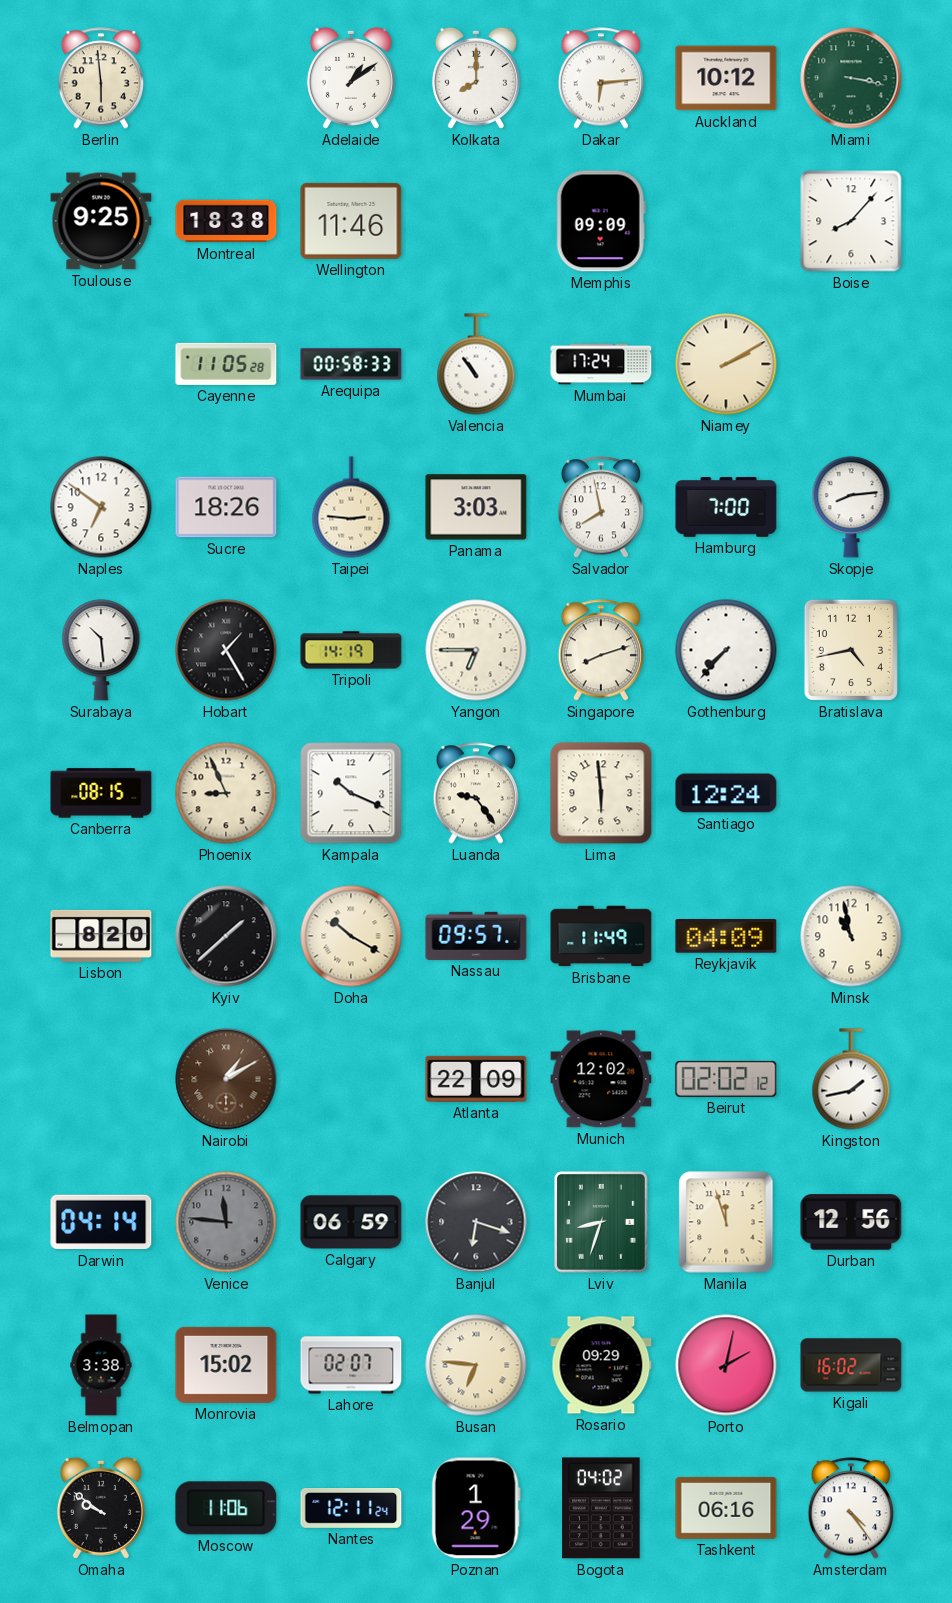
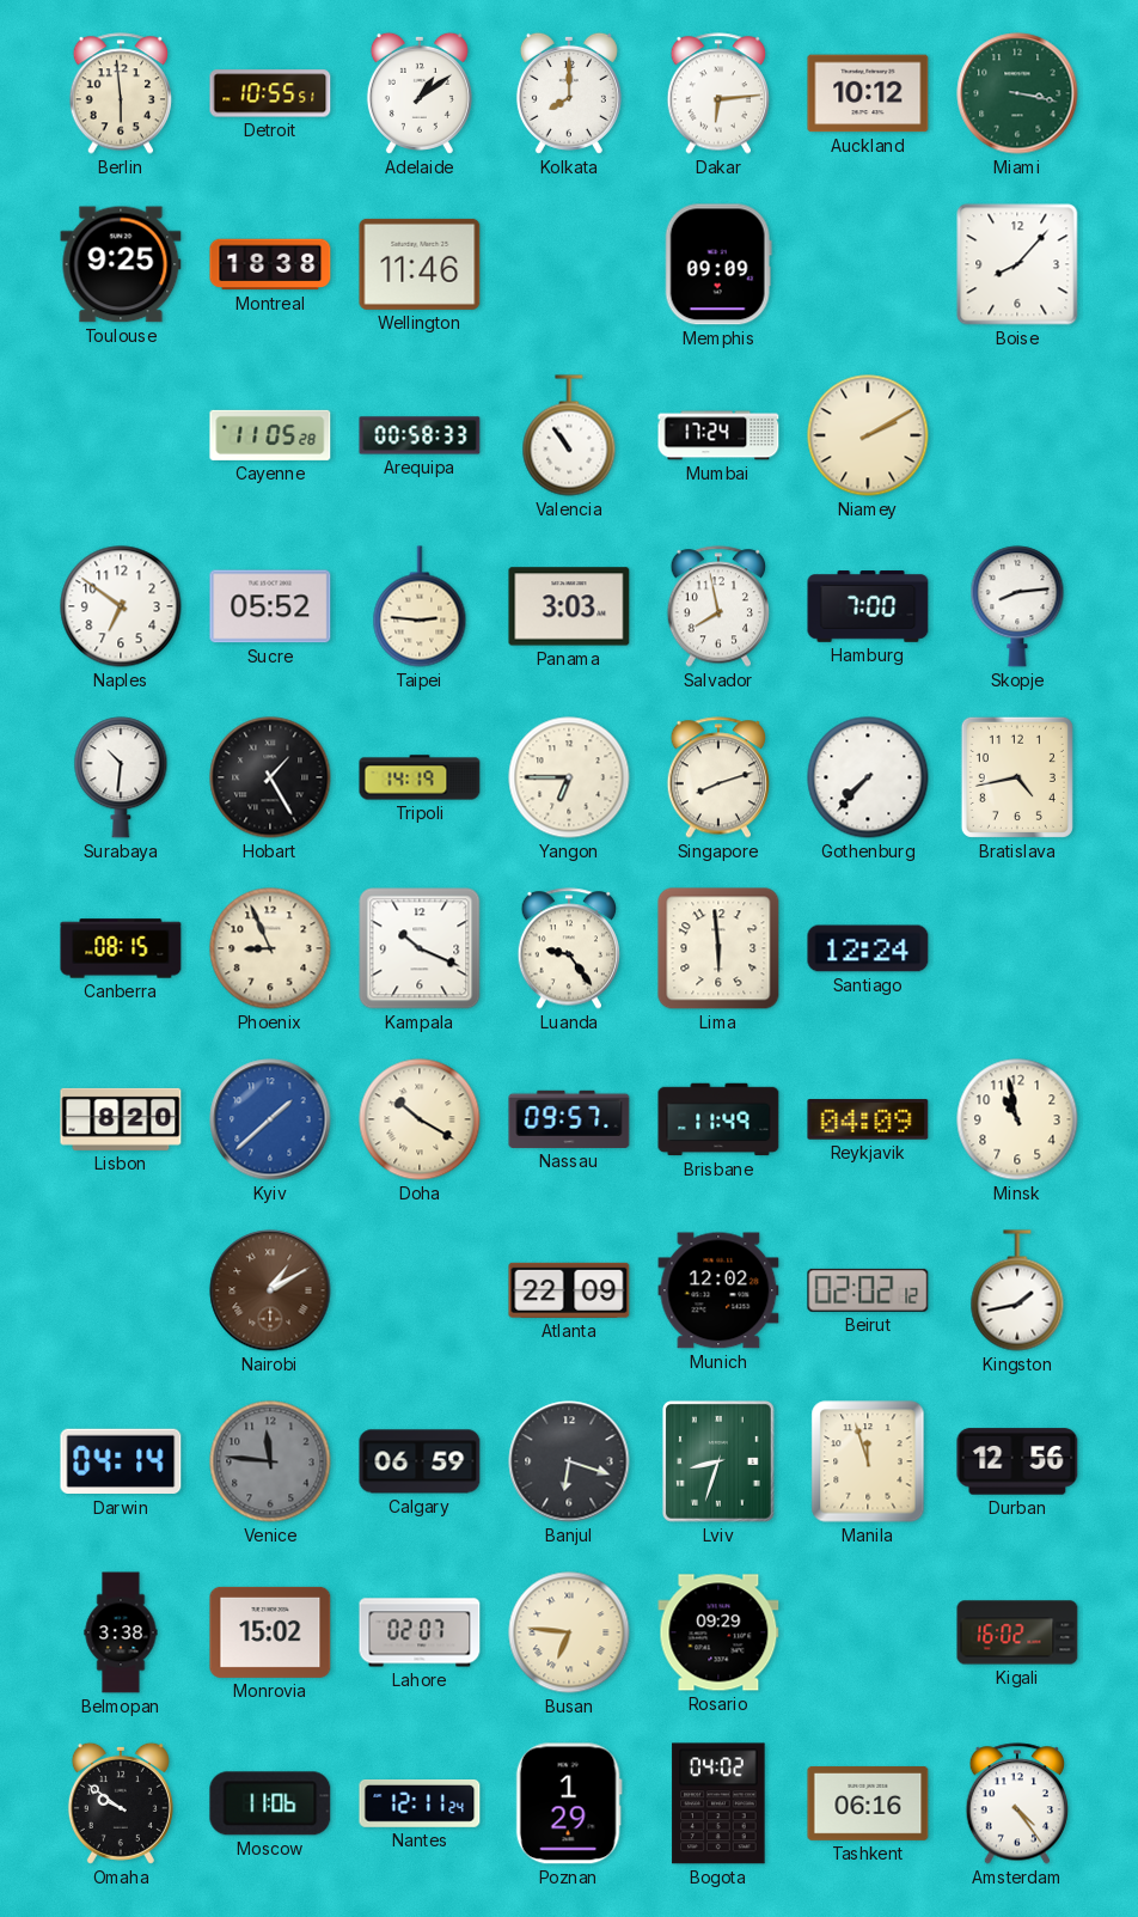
Detroit: none -> 10:55 (270, 93)
Sucre: 18:26 -> 05:52 (270, 606)
Surabaya: 10:29 -> 10:31 (121, 777)
Kyiv dial: black -> blue (270, 1119)
Porto: 2:02 -> none (726, 1365)
